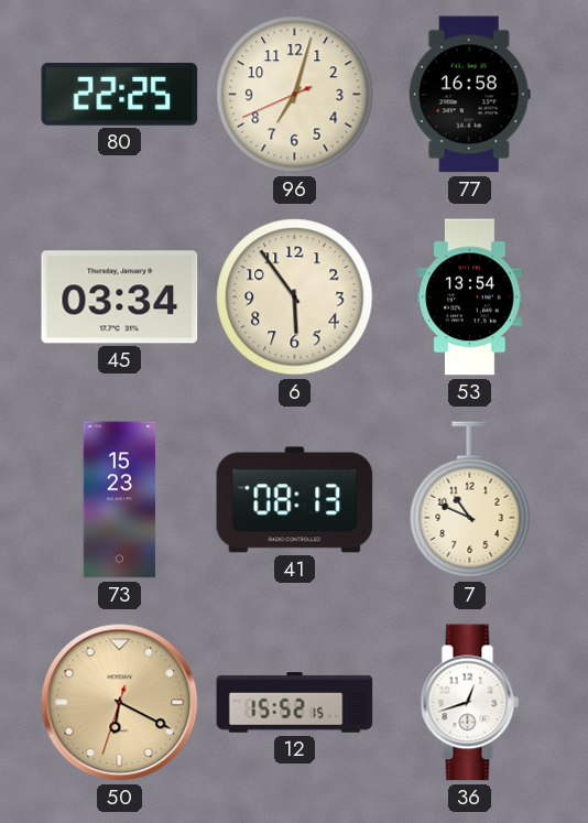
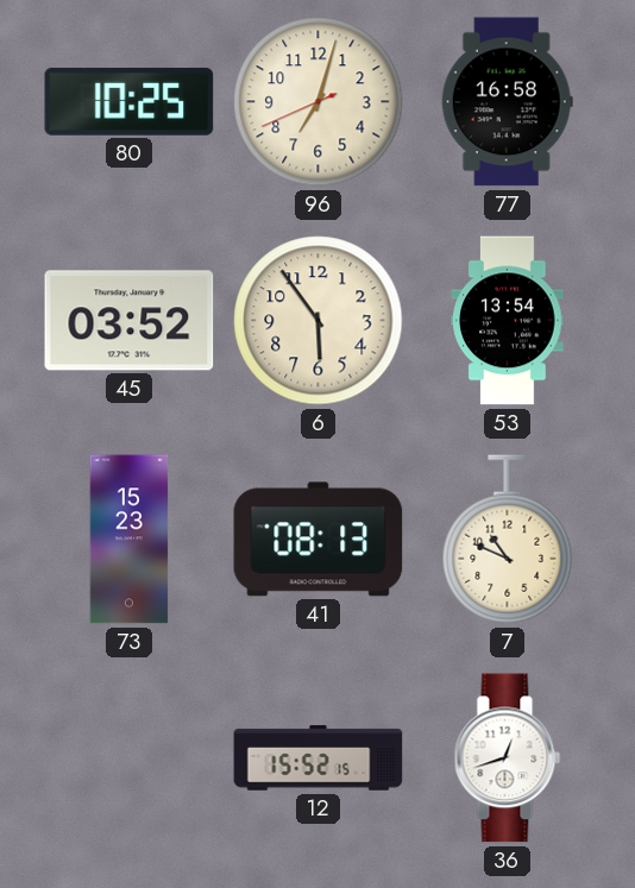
80: 22:25 -> 10:25 (130, 101)
45: 03:34 -> 03:52 (130, 321)
50: 6:19 -> none (120, 703)
